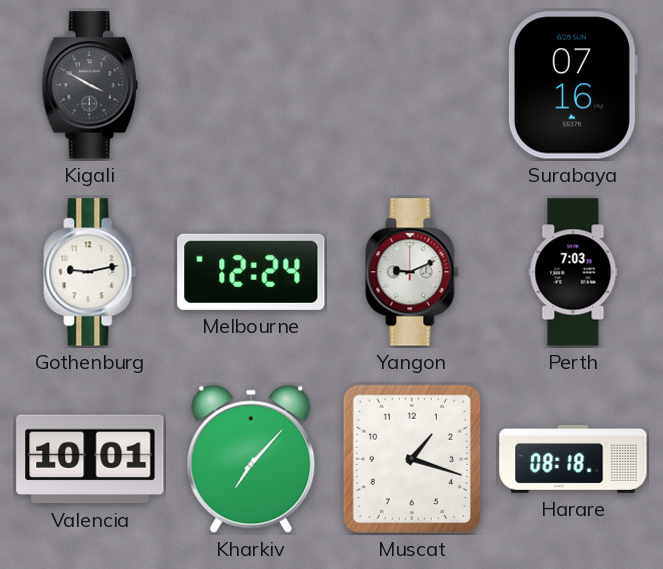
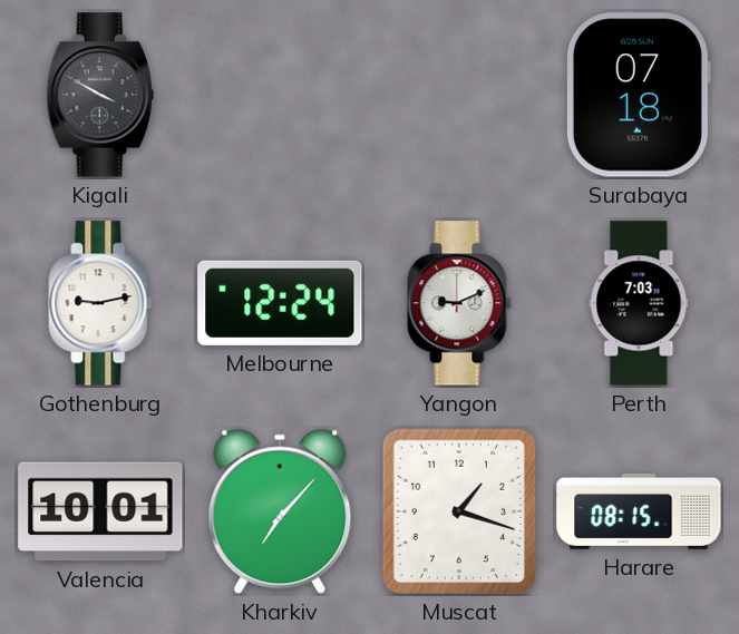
Surabaya: 07:16 -> 07:18 (638, 95)
Harare: 08:18 -> 08:15 (639, 511)
